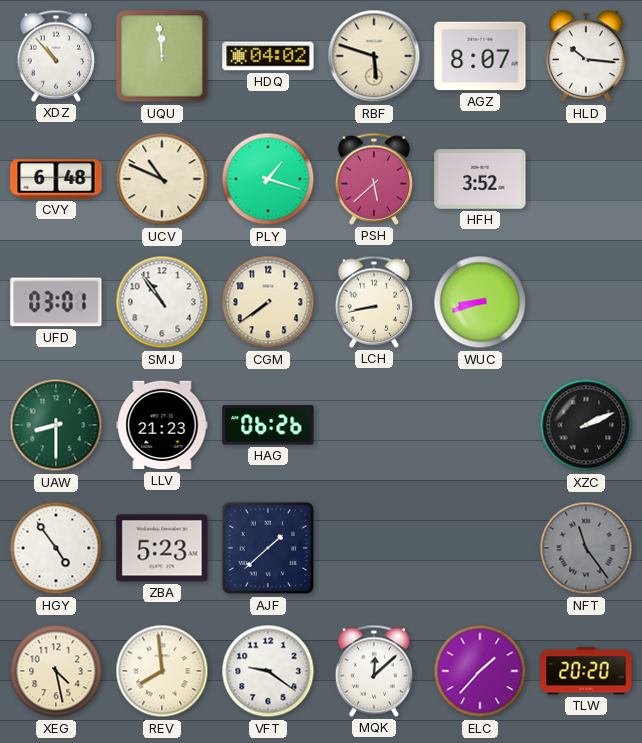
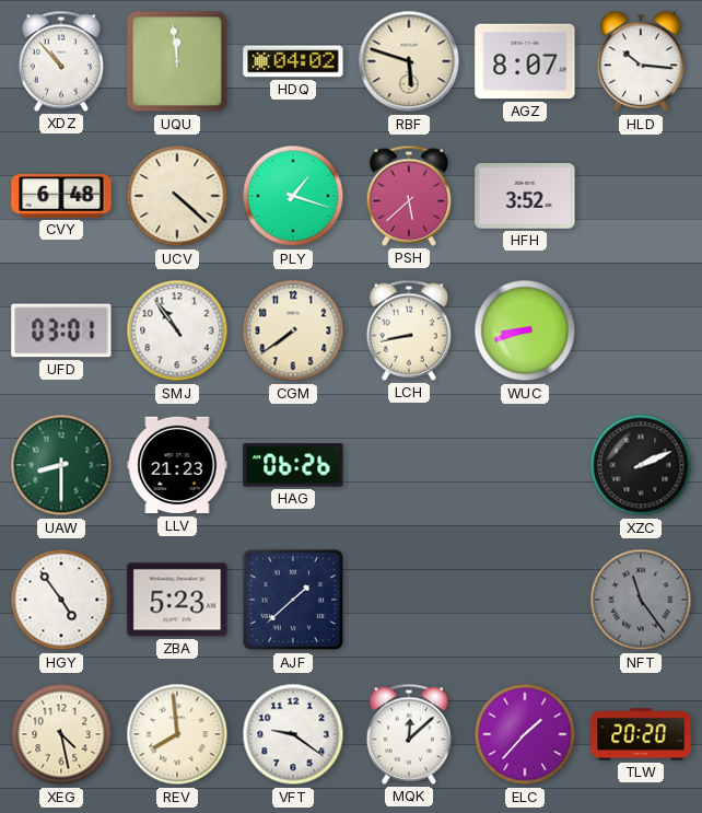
UCV: 10:49 -> 4:22 (177, 196)
